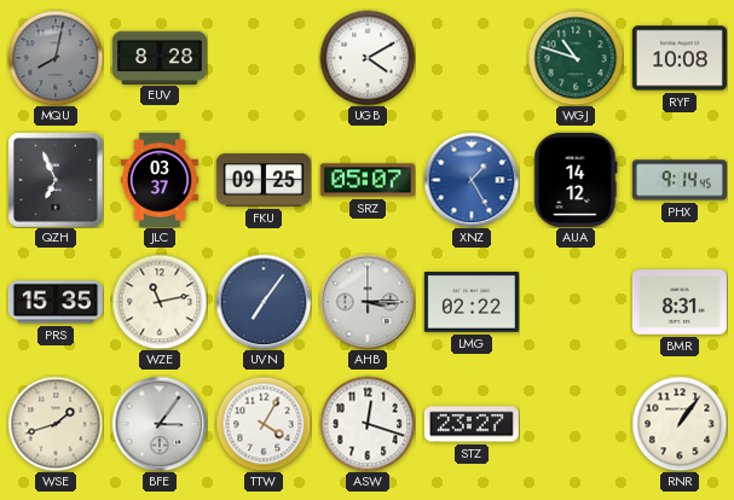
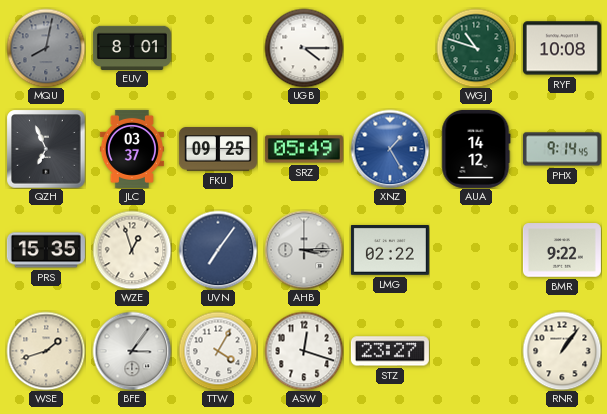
EUV: 8:28 -> 8:01 (132, 47)
UGB: 4:10 -> 4:15 (304, 48)
SRZ: 05:07 -> 05:49 (304, 149)
WZE: 11:13 -> 12:57 (132, 250)
BMR: 8:31 -> 9:22 (562, 250)
